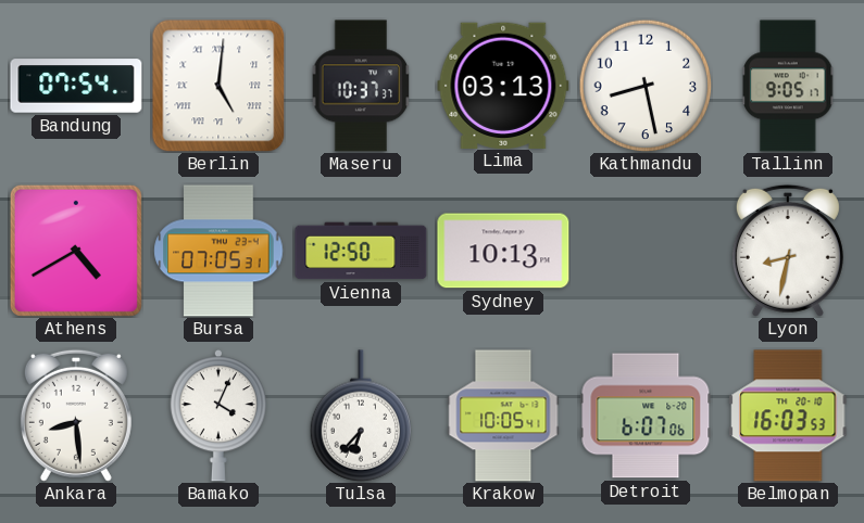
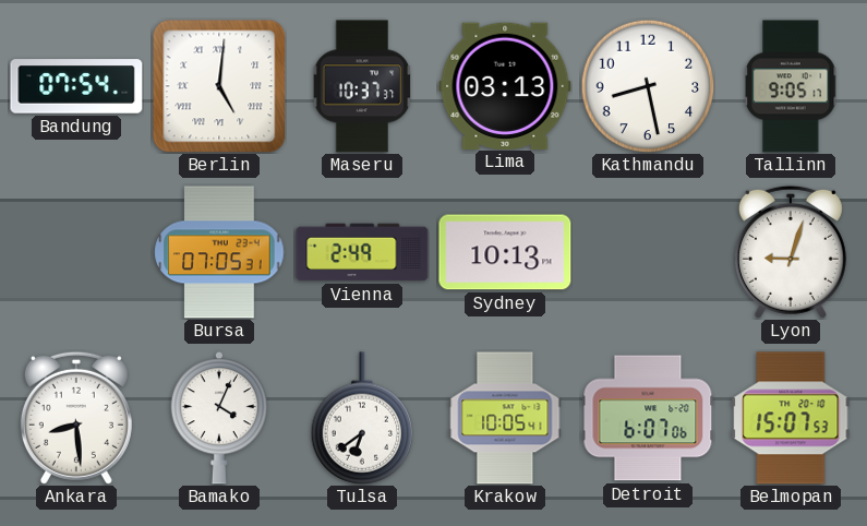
Athens: 4:40 -> none (76, 251)
Vienna: 12:50 -> 2:49 (362, 252)
Lyon: 8:32 -> 9:03 (791, 252)
Tulsa: 6:37 -> 6:39 (362, 418)
Belmopan: 16:03 -> 15:07 (791, 418)
